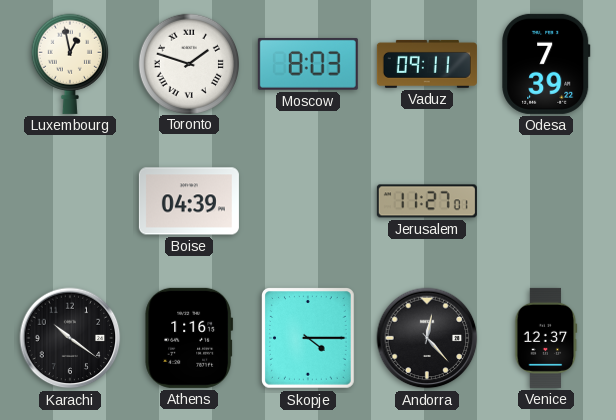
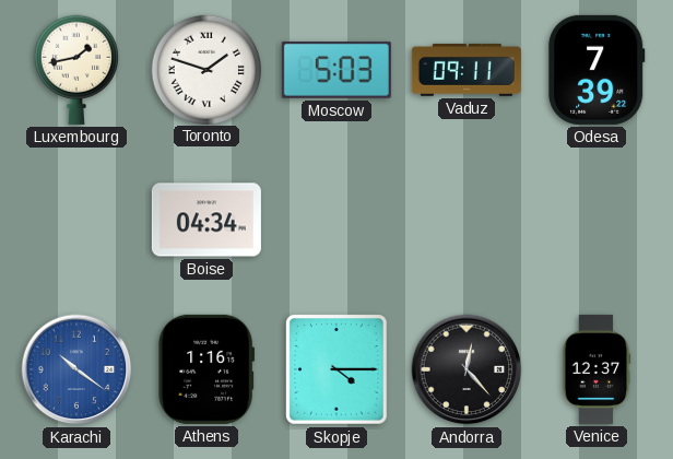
Luxembourg: 12:58 -> 1:43 (75, 70)
Moscow: 8:03 -> 5:03 (336, 70)
Boise: 04:39 -> 04:34 (206, 220)
Jerusalem: 11:27 -> none (427, 201)
Karachi dial: black -> blue (76, 369)
